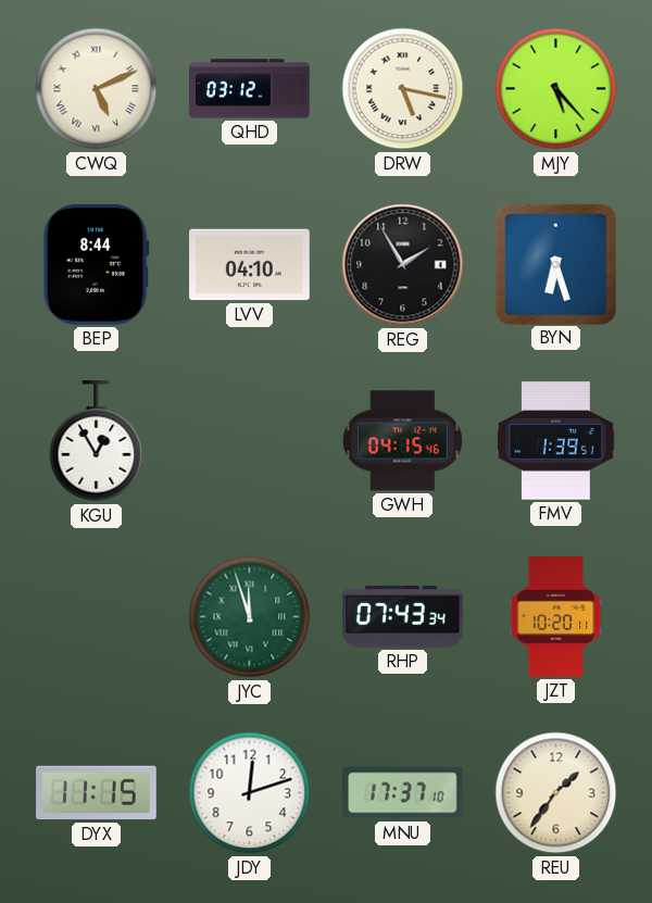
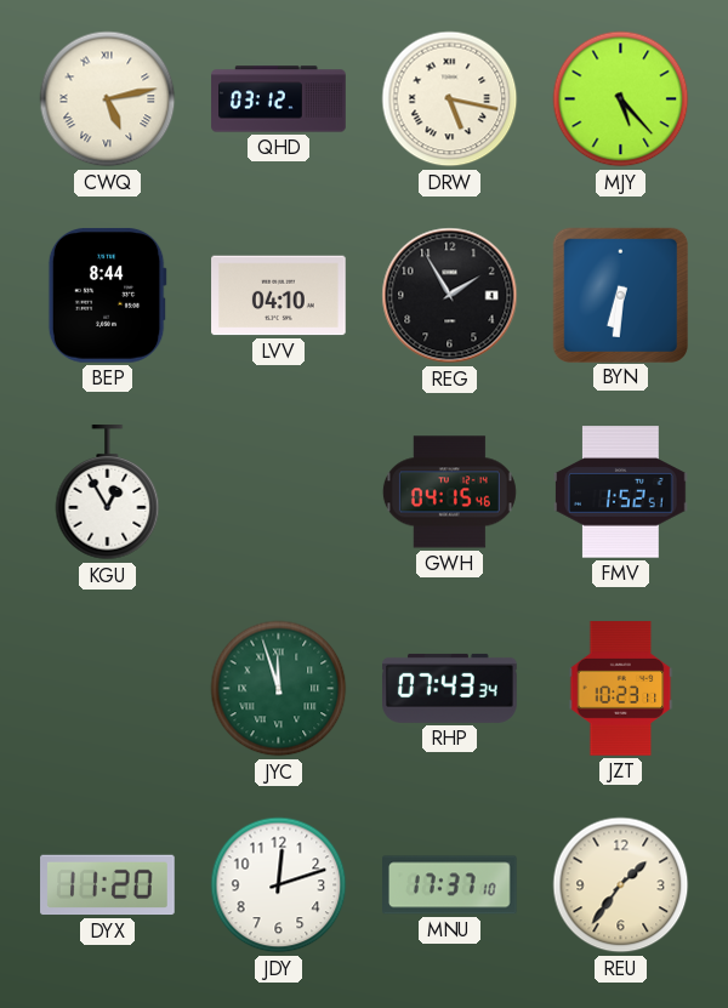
CWQ: 5:11 -> 5:13 (108, 99)
BYN: 6:27 -> 6:31 (620, 295)
FMV: 1:39 -> 1:52 (621, 492)
JZT: 10:20 -> 10:23 (621, 689)
DYX: 11:15 -> 11:20 (108, 885)
